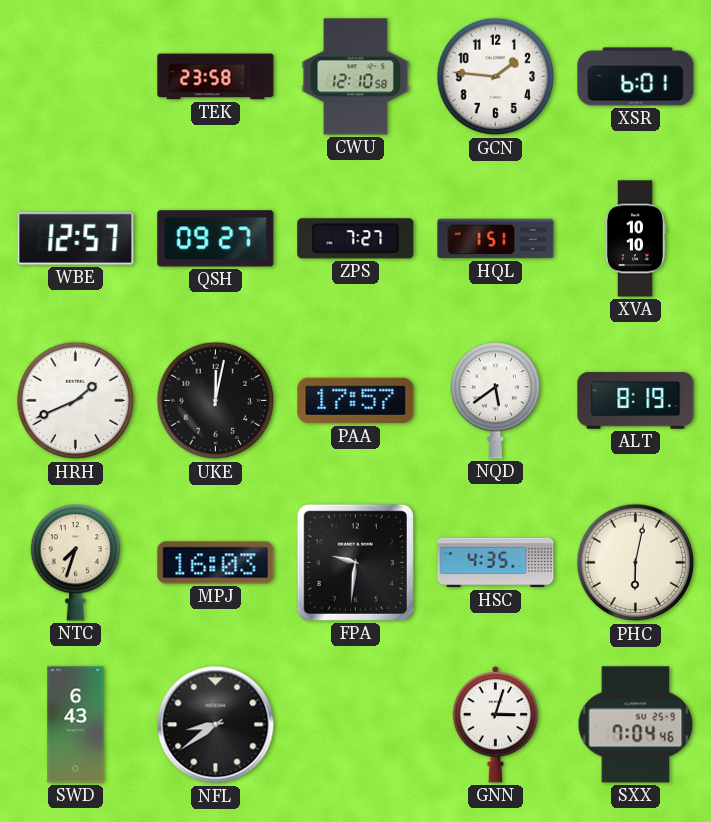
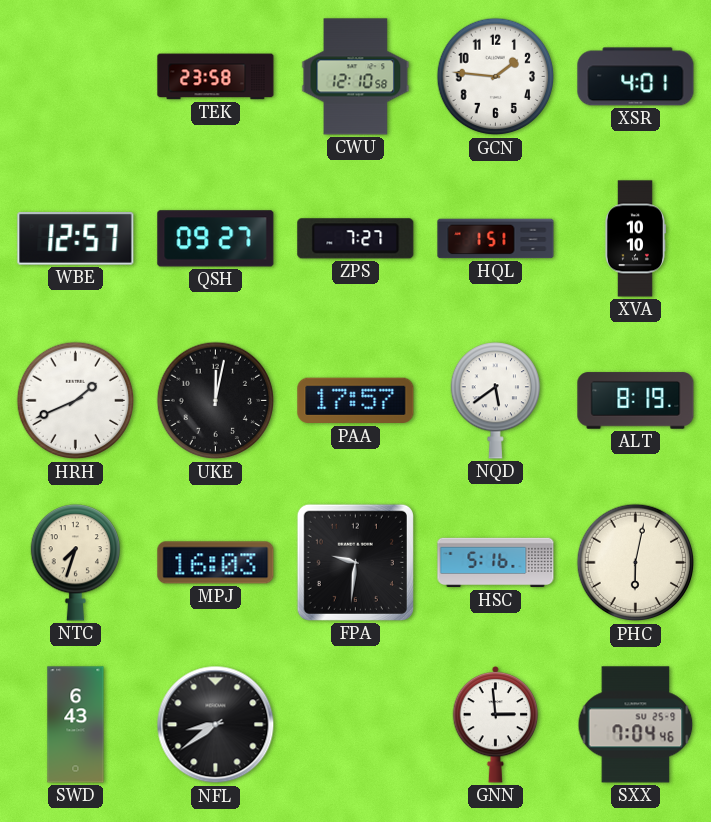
XSR: 6:01 -> 4:01 (636, 77)
HSC: 4:35 -> 5:16 (496, 563)
GNN: 3:03 -> 2:59 (496, 724)
